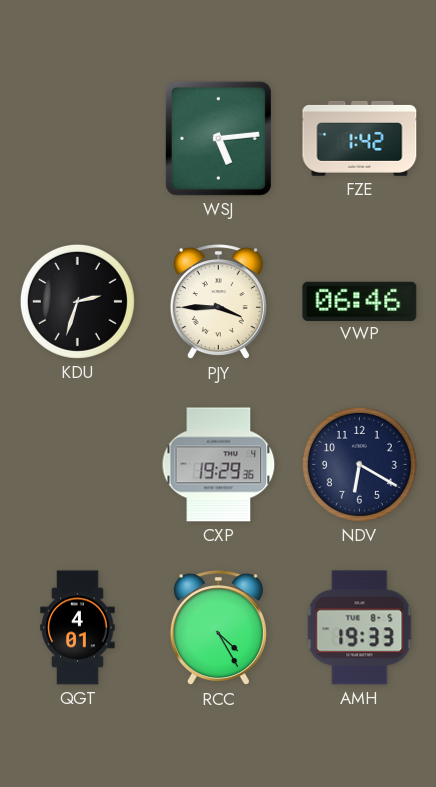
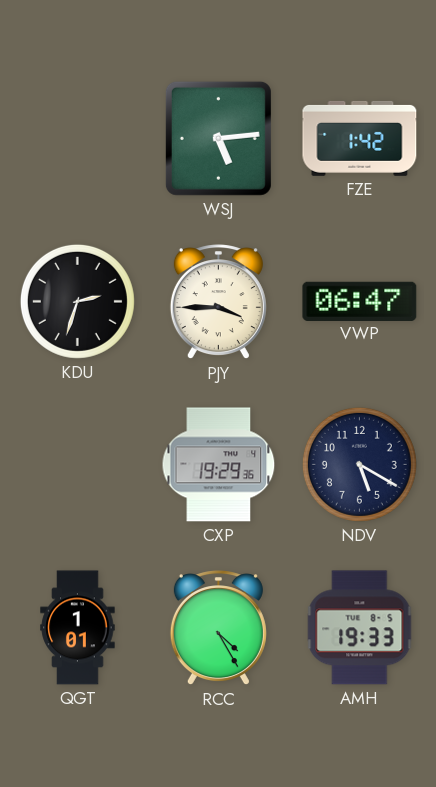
VWP: 06:46 -> 06:47 (360, 301)
NDV: 6:20 -> 5:20 (359, 464)
QGT: 4:01 -> 1:01 (78, 628)
